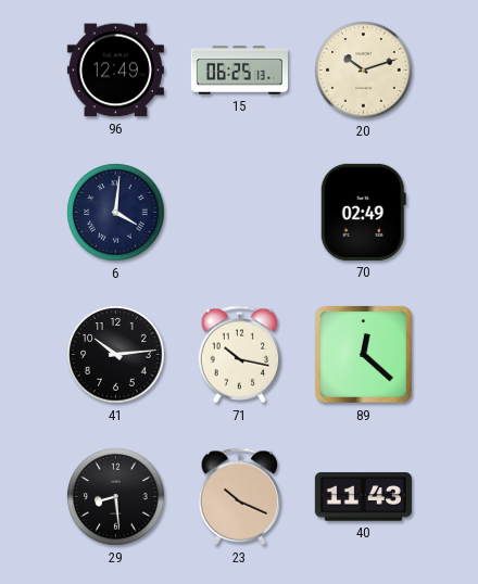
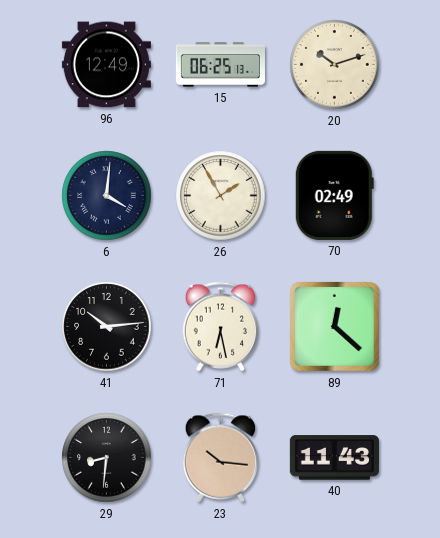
26: none -> 1:55 (221, 196)
71: 10:17 -> 6:28 (221, 327)
29: 8:29 -> 8:31 (107, 458)
23: 10:19 -> 10:16 (221, 458)
